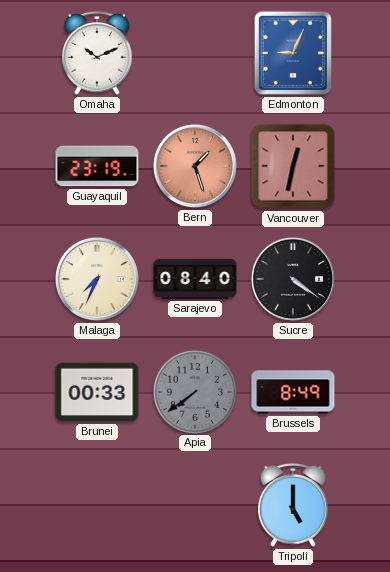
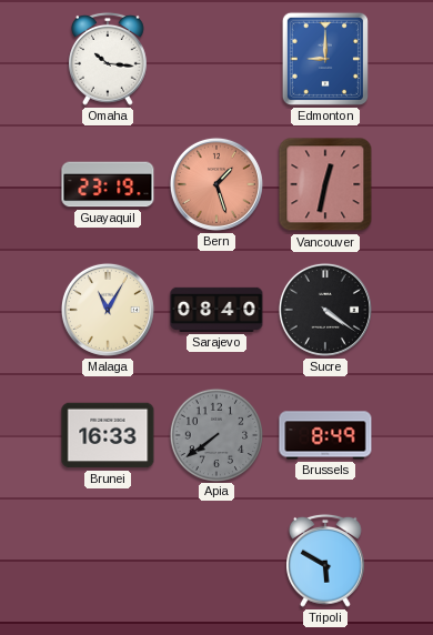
Omaha: 10:11 -> 10:16 (109, 59)
Edmonton: 9:04 -> 9:00 (325, 59)
Malaga: 7:34 -> 11:05 (108, 310)
Brunei: 00:33 -> 16:33 (108, 435)
Tripoli: 5:00 -> 5:50 (326, 561)
